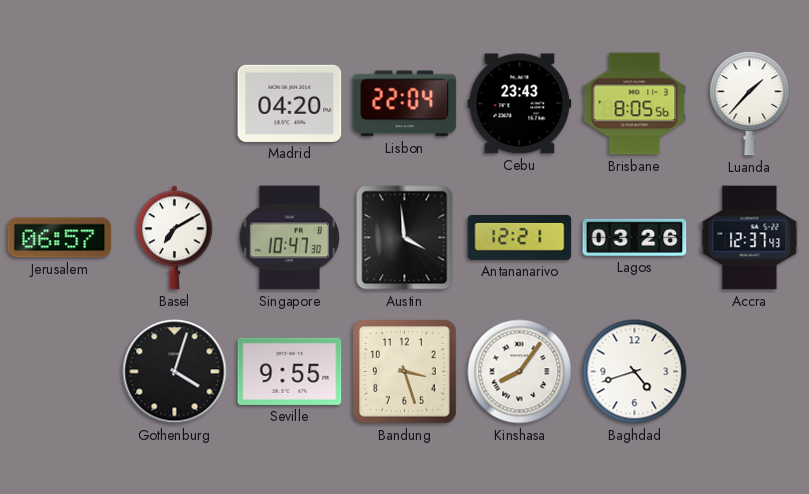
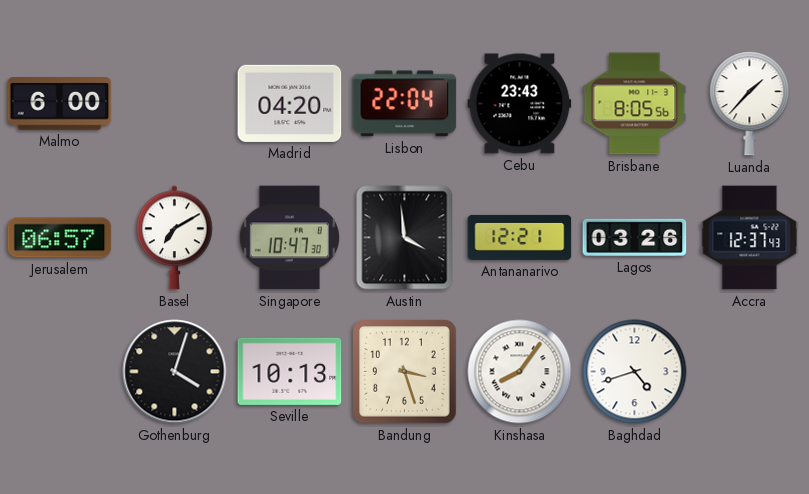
Malmo: none -> 6:00 (60, 104)
Seville: 9:55 -> 10:13 (290, 371)
